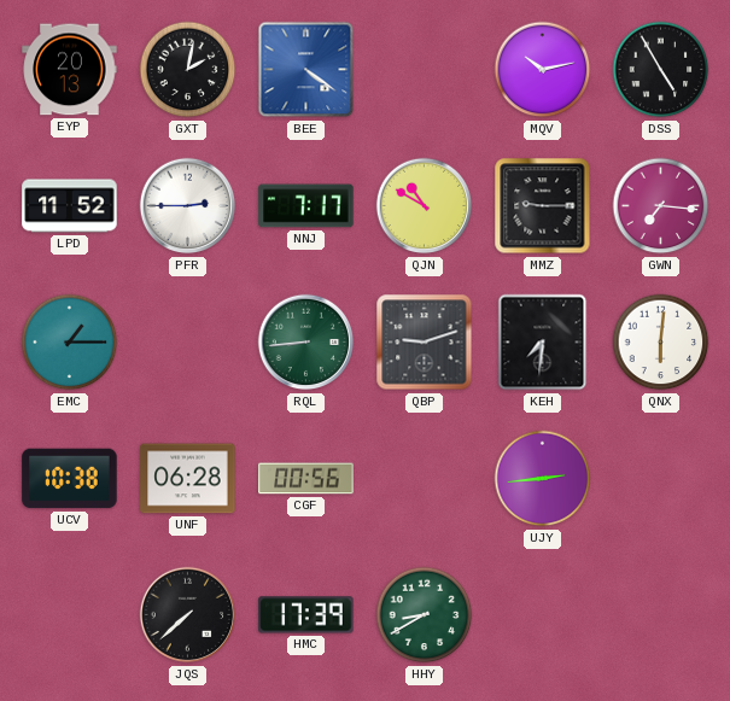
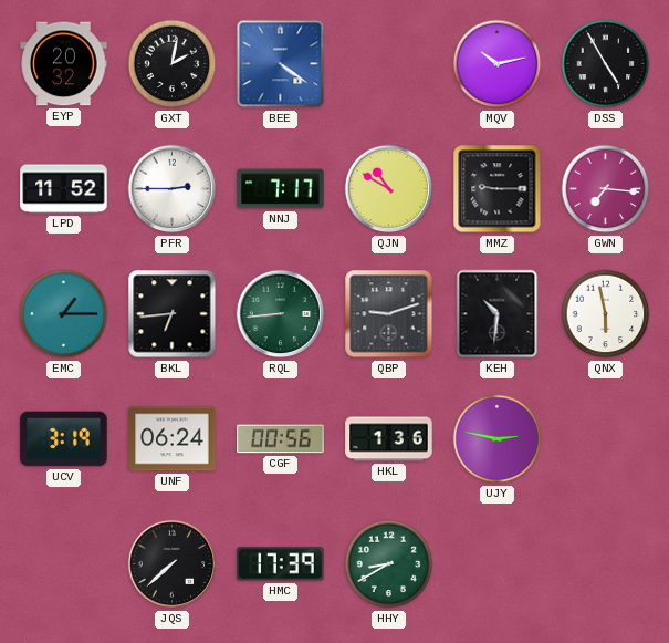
EYP: 20:13 -> 20:32 (64, 64)
BKL: none -> 6:44 (173, 314)
KEH: 7:31 -> 10:31 (498, 314)
QNX: 6:01 -> 5:58 (606, 314)
UCV: 10:38 -> 3:19 (64, 439)
UNF: 06:28 -> 06:24 (173, 439)
HKL: none -> 1:36 (389, 439)
UJY: 2:44 -> 2:47 (498, 439)
